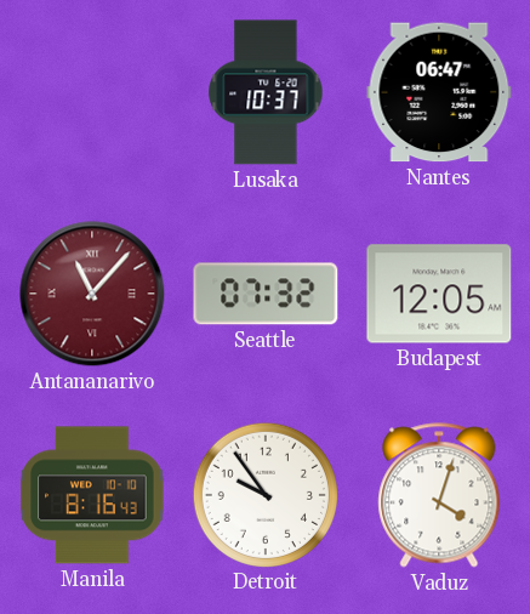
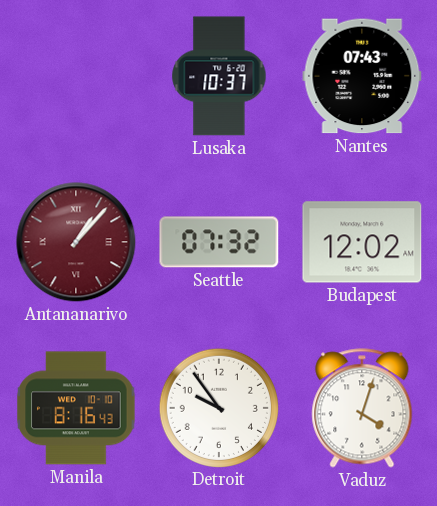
Nantes: 06:47 -> 07:43 (362, 76)
Antananarivo: 11:07 -> 1:07 (76, 242)
Budapest: 12:05 -> 12:02 (362, 242)
